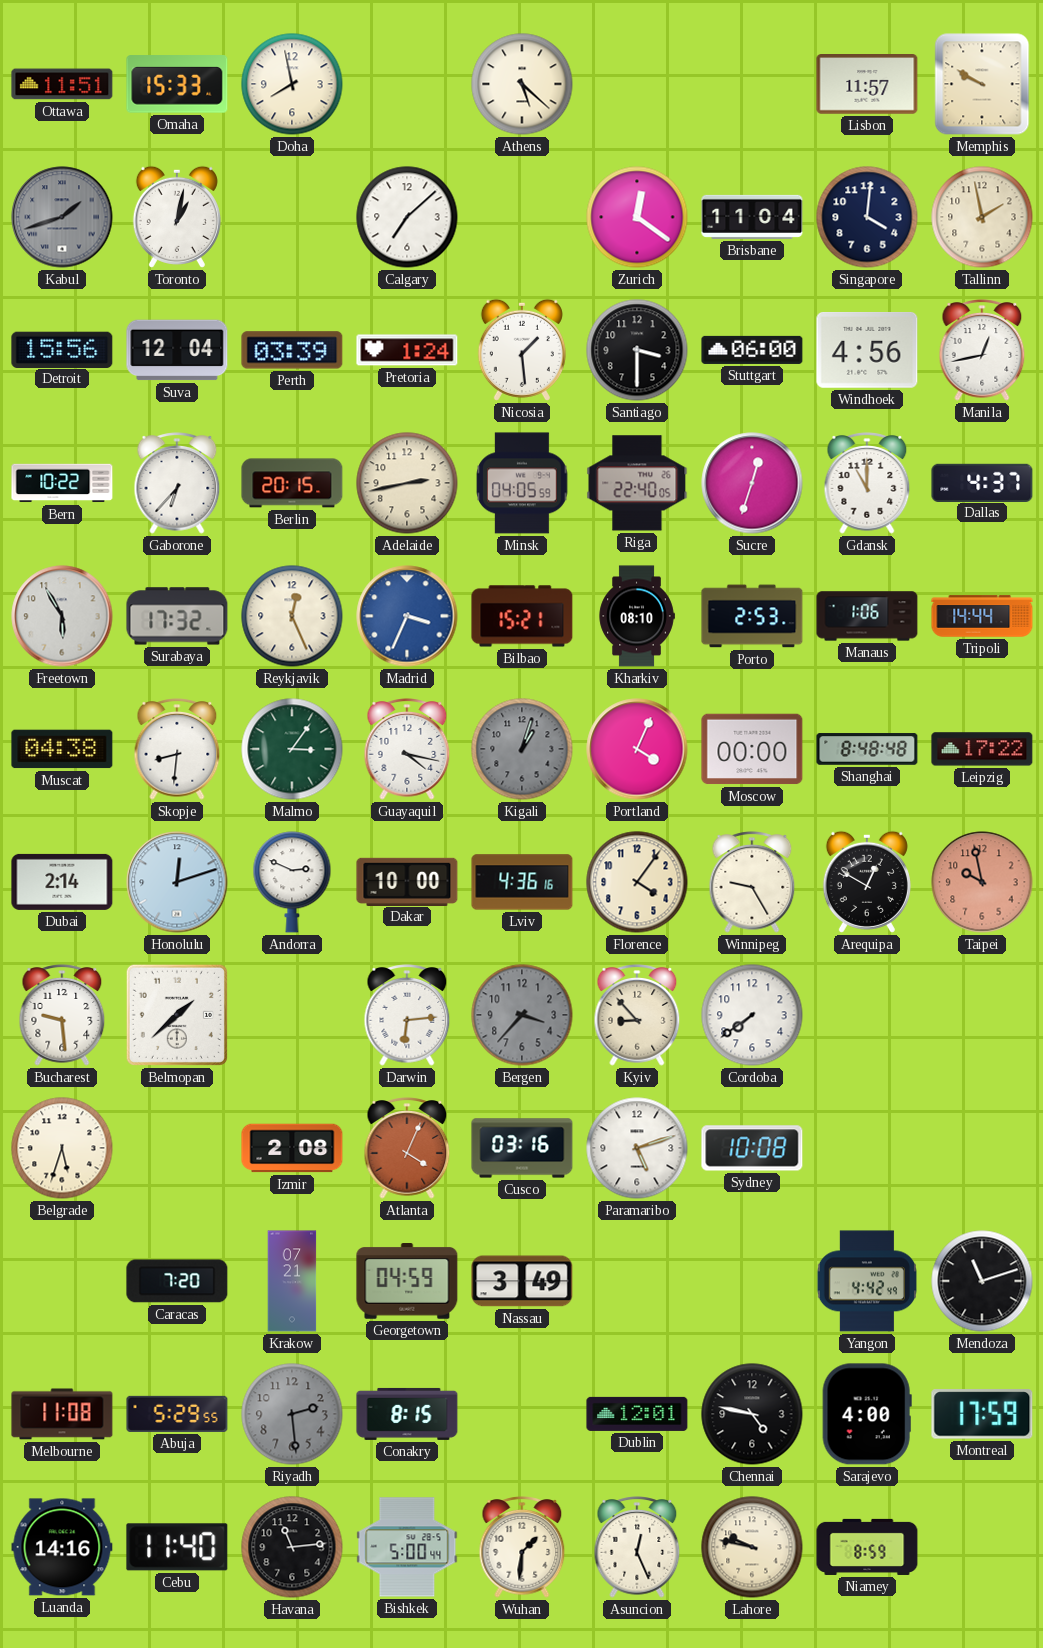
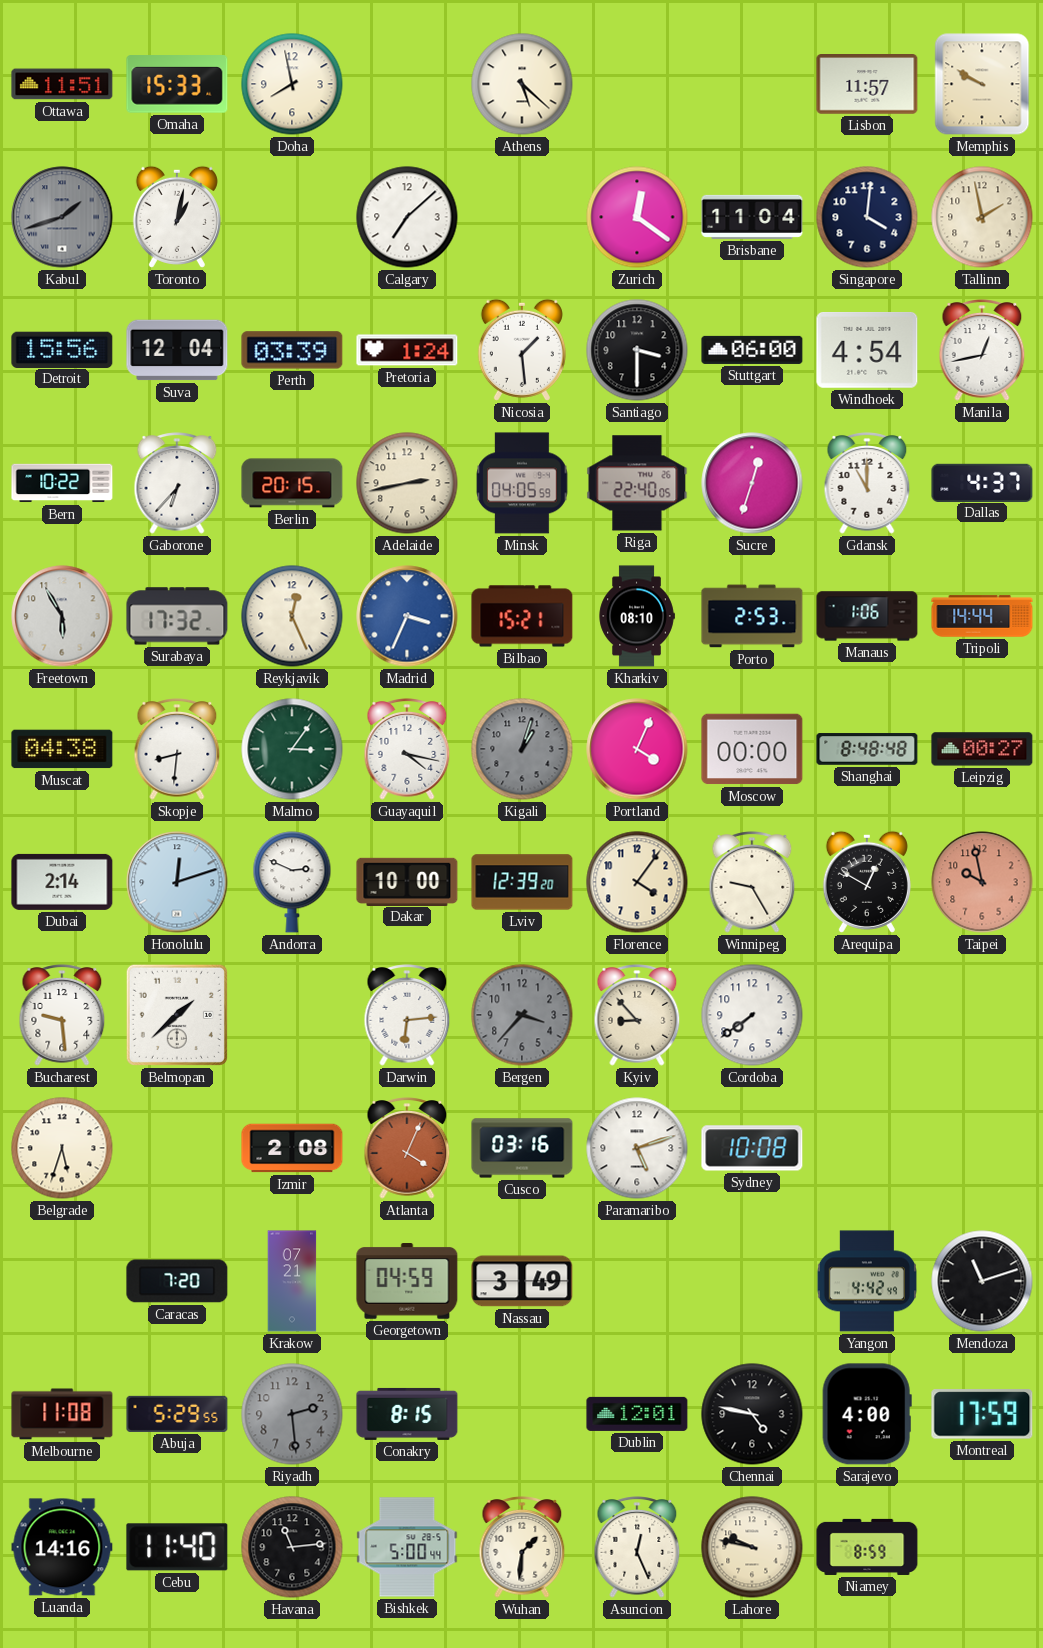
Windhoek: 4:56 -> 4:54 (867, 351)
Leipzig: 17:22 -> 00:27 (982, 749)
Lviv: 4:36 -> 12:39 (522, 882)
